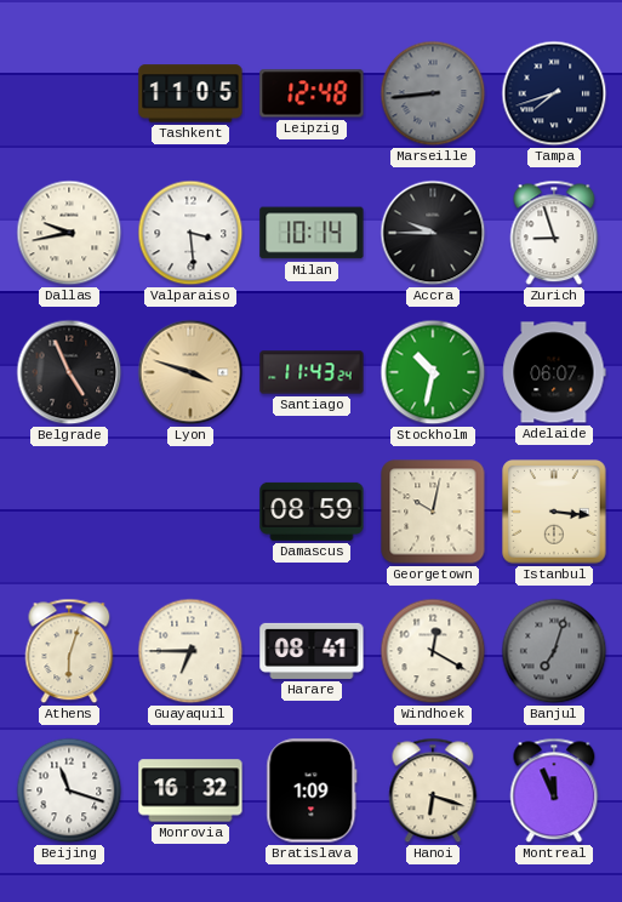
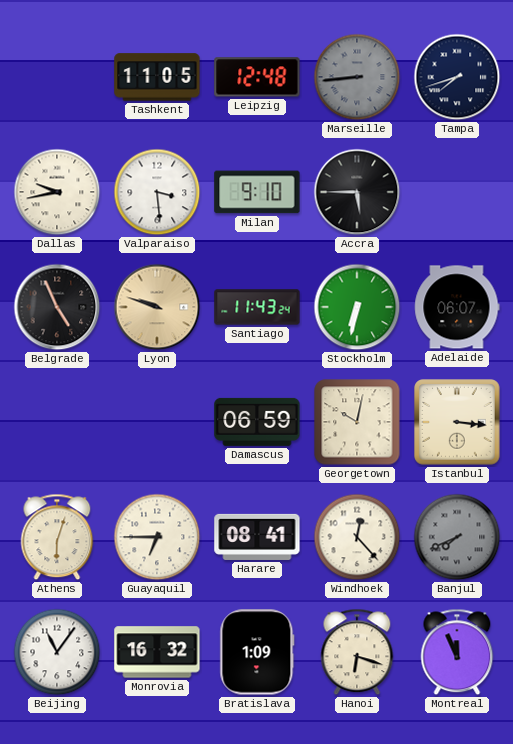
Milan: 10:14 -> 9:10 (257, 192)
Accra: 9:45 -> 5:45 (357, 192)
Zurich: 8:57 -> none (554, 233)
Lyon: 3:48 -> 9:48 (157, 307)
Stockholm: 10:32 -> 6:32 (357, 307)
Damascus: 08:59 -> 06:59 (257, 422)
Windhoek: 12:20 -> 12:23 (357, 537)
Banjul: 7:03 -> 7:41 (457, 537)
Beijing: 11:18 -> 11:06 (57, 652)
